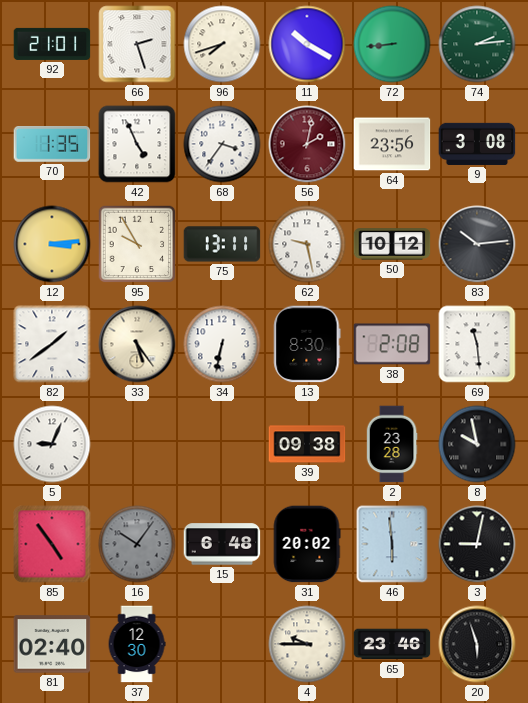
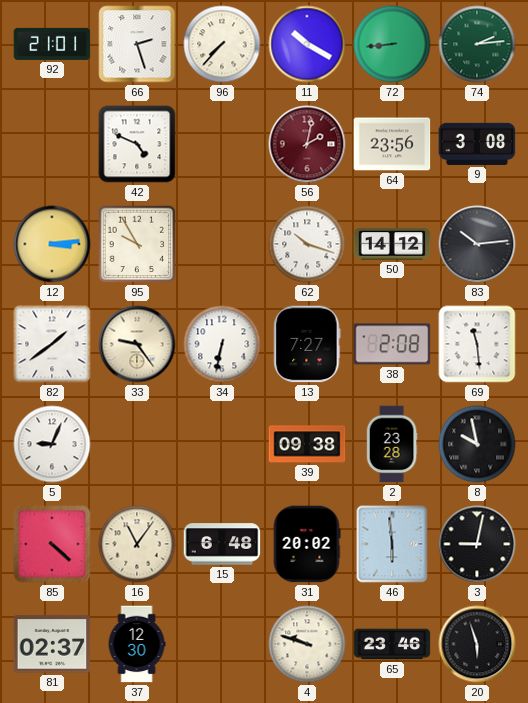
96: 7:42 -> 7:37 (222, 44)
70: 1:35 -> none (52, 145)
42: 4:56 -> 4:49 (137, 144)
68: 3:36 -> none (222, 144)
75: 13:11 -> none (222, 244)
62: 9:28 -> 10:18 (307, 244)
50: 10:12 -> 14:12 (392, 244)
33: 5:24 -> 9:24 (137, 344)
13: 8:30 -> 7:27 (307, 344)
85: 4:54 -> 4:22 (52, 544)
16: 10:06 -> 11:06 (137, 544)
16 dial: grey -> cream (137, 544)
81: 02:40 -> 02:37 (52, 644)
4: 9:45 -> 9:48 (307, 644)
